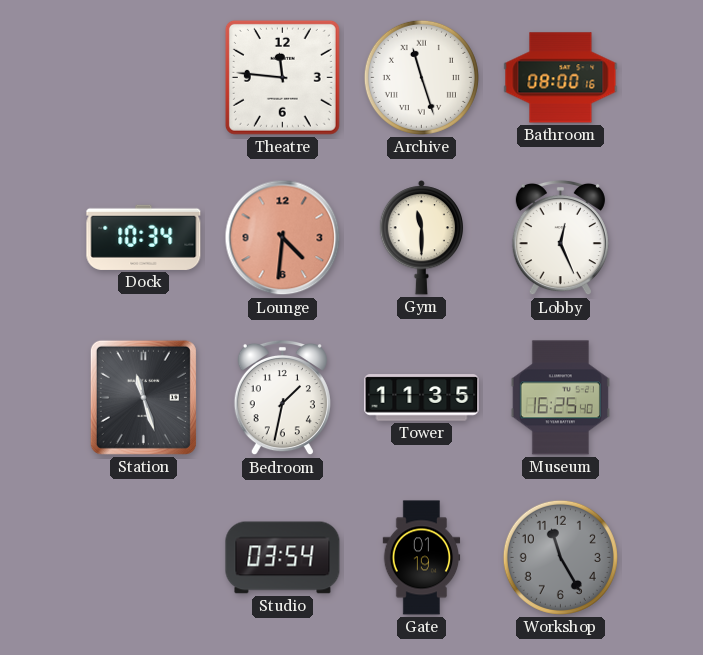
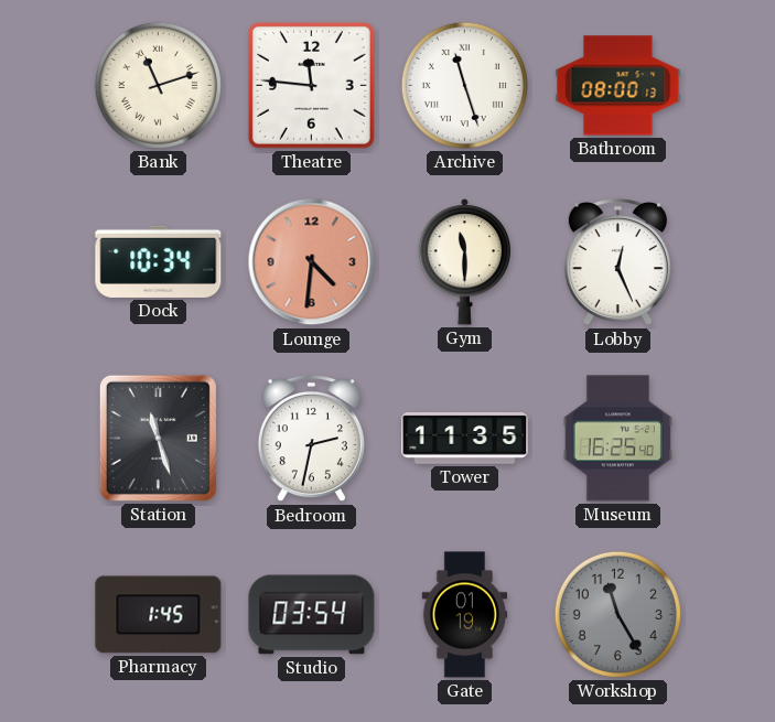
Bank: none -> 11:12 (158, 85)
Bathroom: 08:00:16 -> 08:00:13 (618, 86)
Bedroom: 1:32 -> 2:32 (311, 439)
Pharmacy: none -> 1:45 (159, 615)
